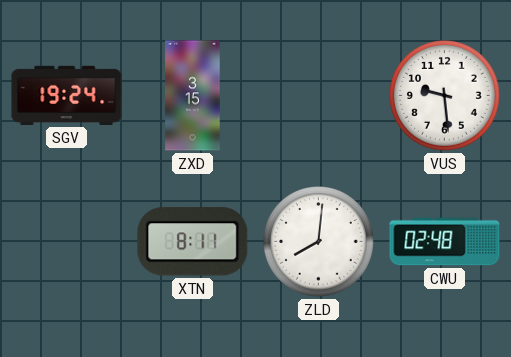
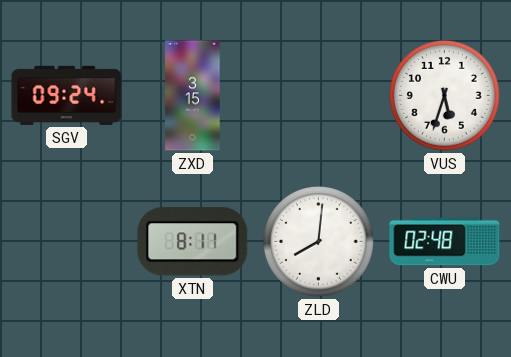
SGV: 19:24 -> 09:24 (67, 95)
VUS: 9:29 -> 5:33 (445, 96)
